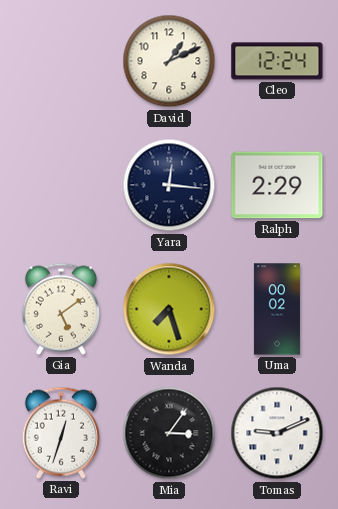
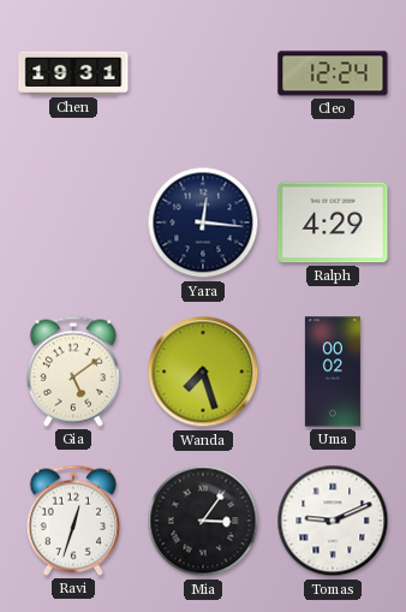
Chen: none -> 19:31 (73, 73)
David: 1:11 -> none (169, 61)
Ralph: 2:29 -> 4:29 (333, 222)
